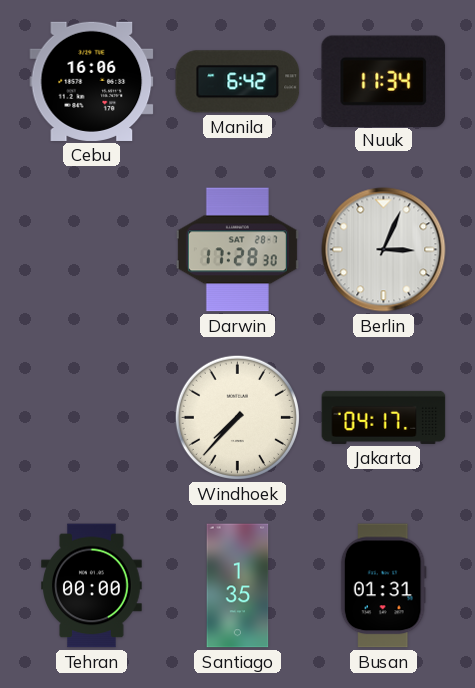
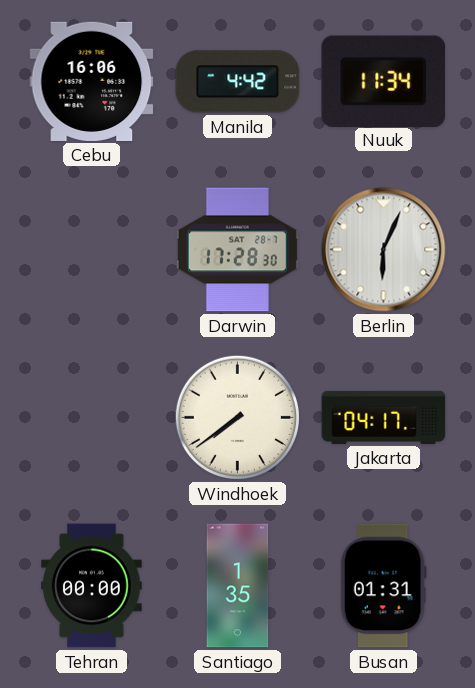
Manila: 6:42 -> 4:42 (238, 82)
Berlin: 3:04 -> 6:04 (384, 250)
Windhoek: 7:37 -> 7:39 (237, 417)
